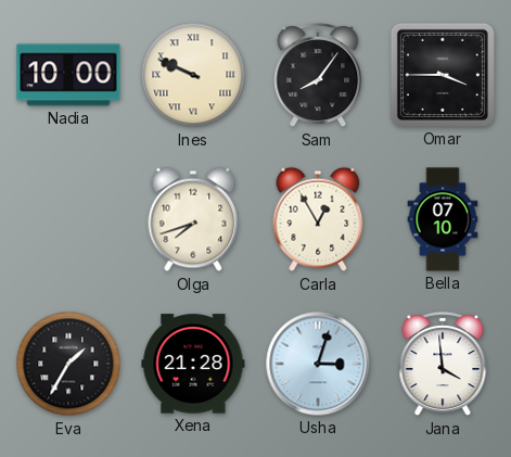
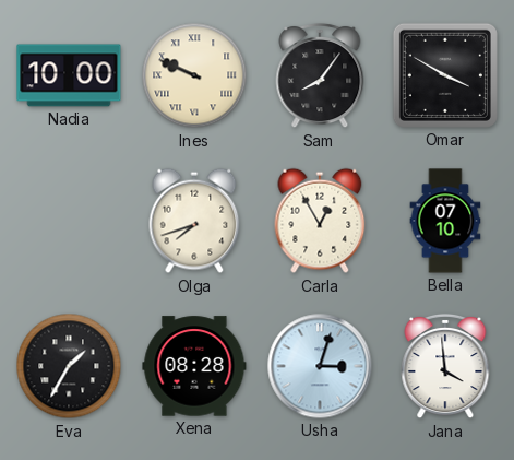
Omar: 3:45 -> 3:50 (445, 75)
Xena: 21:28 -> 08:28 (194, 366)
